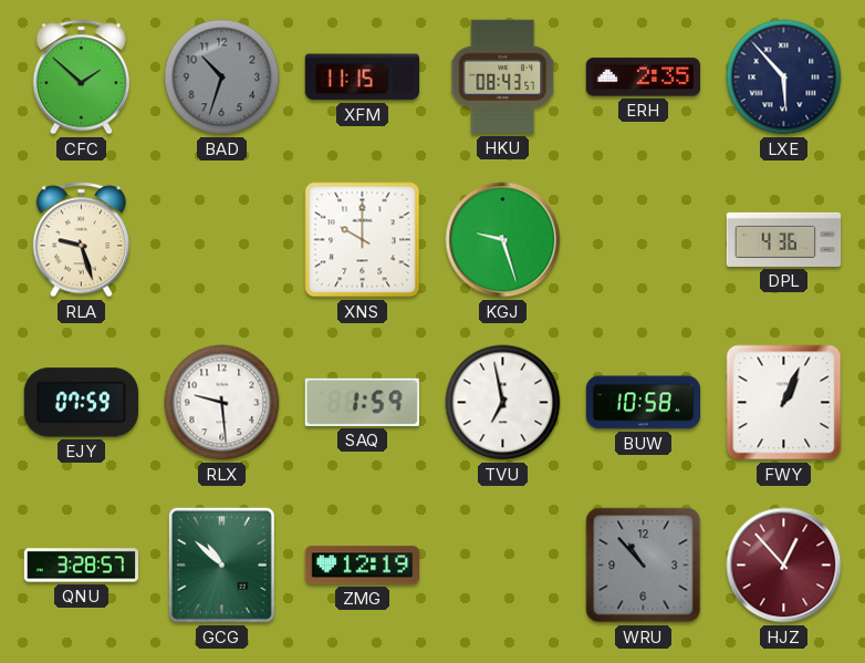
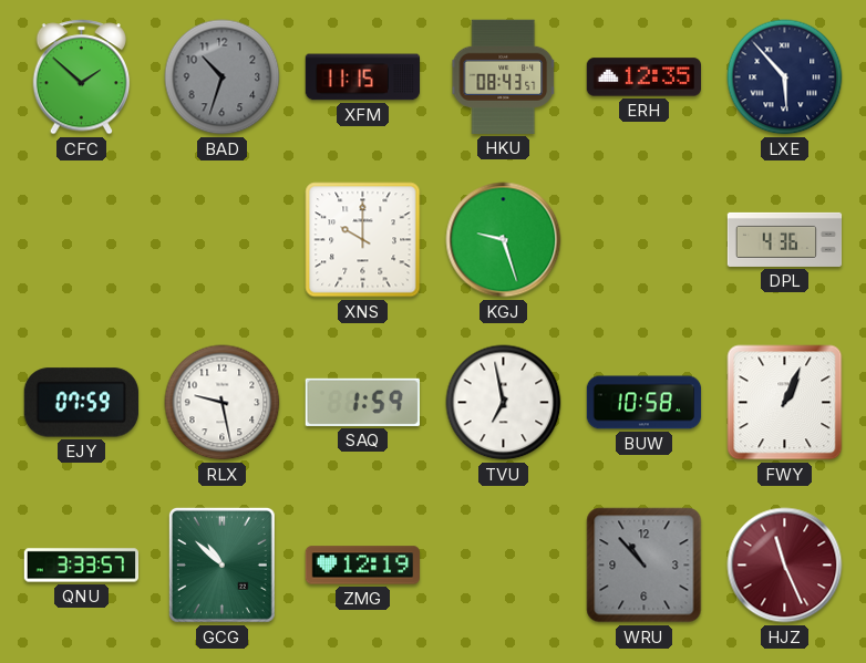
ERH: 2:35 -> 12:35 (643, 77)
RLA: 9:27 -> none (82, 240)
RLX: 9:29 -> 9:28 (223, 403)
QNU: 3:28 -> 3:33 (81, 566)
HJZ: 12:53 -> 11:26 (785, 566)
